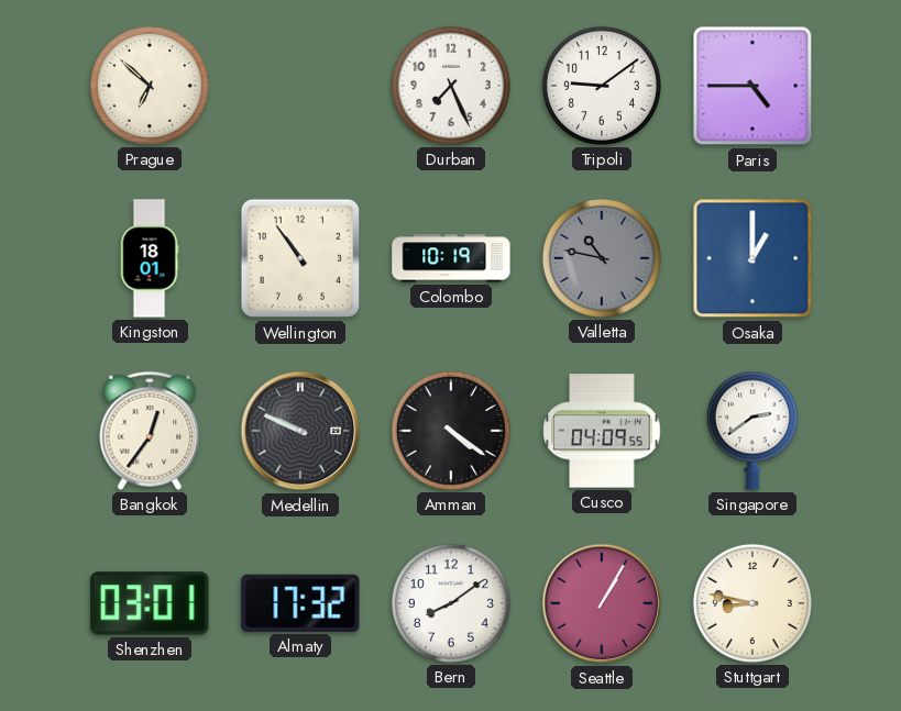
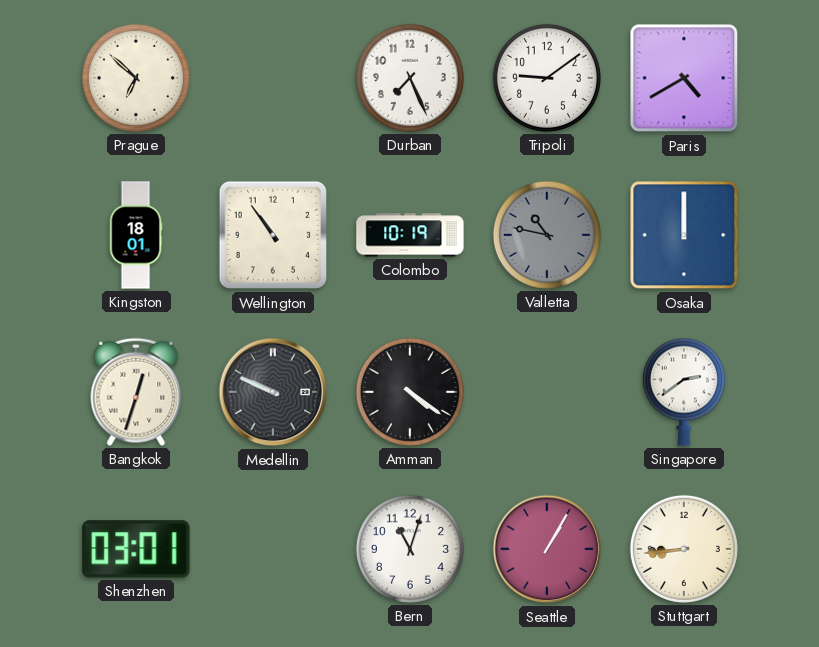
Paris: 4:45 -> 4:40 (684, 78)
Osaka: 1:00 -> 12:00 (684, 235)
Bangkok: 12:36 -> 12:33 (136, 392)
Cusco: 04:09 -> none (602, 431)
Almaty: 17:32 -> none (300, 603)
Bern: 8:09 -> 11:03 (410, 549)
Stuttgart: 8:47 -> 8:44 (684, 549)
